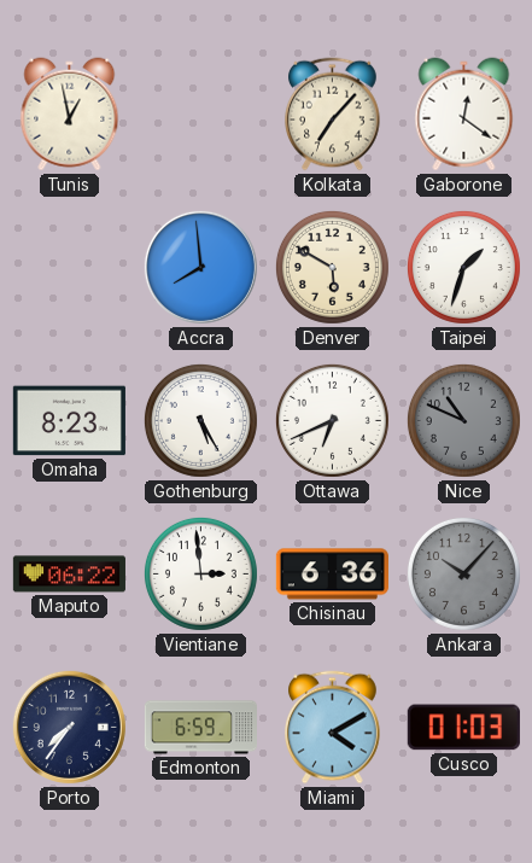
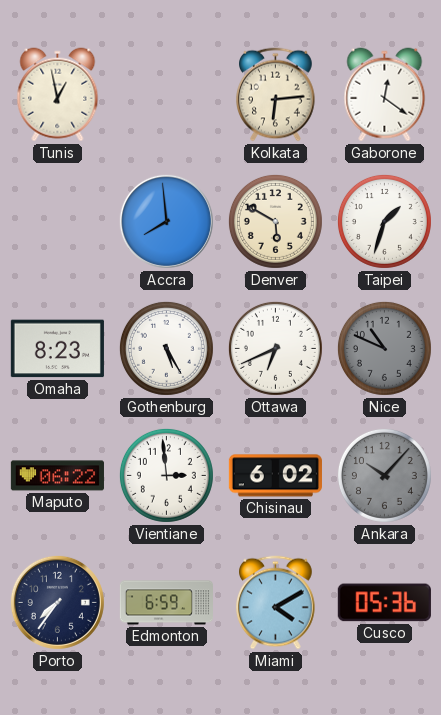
Kolkata: 7:07 -> 6:14 (276, 95)
Chisinau: 6:36 -> 6:02 (275, 476)
Cusco: 01:03 -> 05:36 (384, 603)
